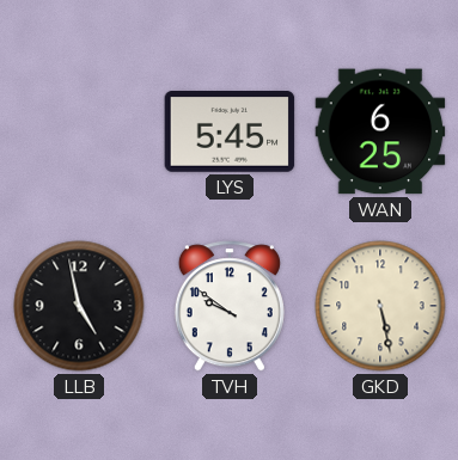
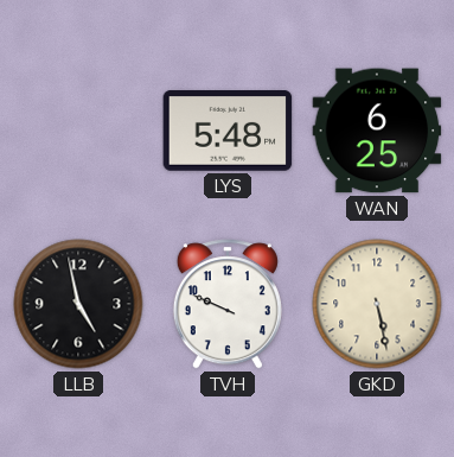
LYS: 5:45 -> 5:48 (228, 132)
TVH: 9:51 -> 9:49 (228, 304)
